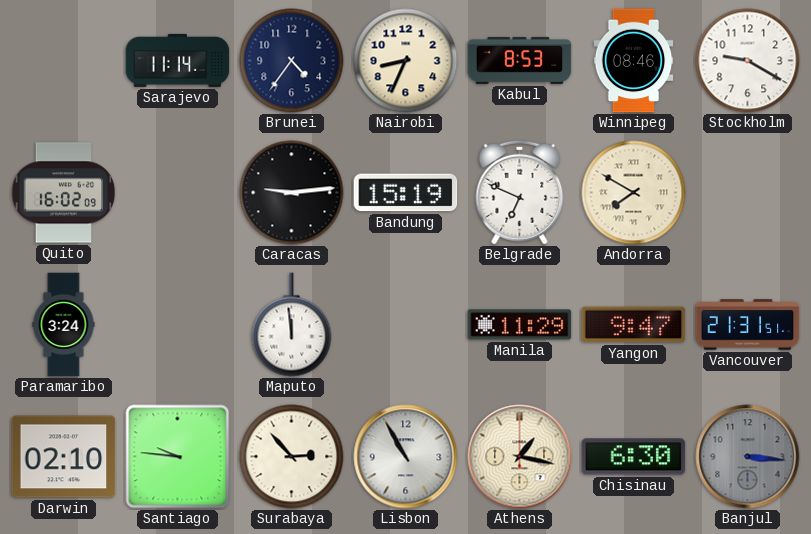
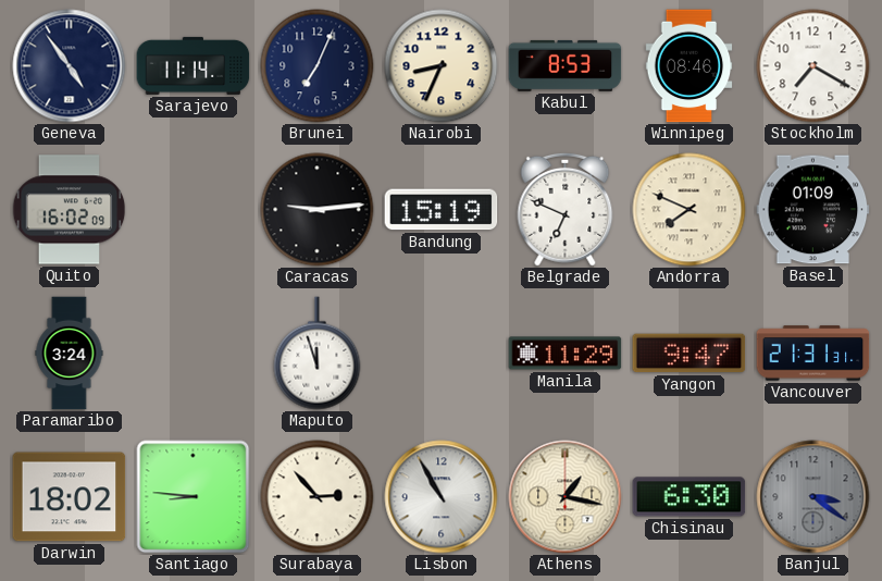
Geneva: none -> 4:54 (70, 66)
Brunei: 4:36 -> 7:04 (318, 66)
Stockholm: 9:20 -> 7:20 (813, 66)
Andorra: 7:50 -> 7:49 (690, 210)
Basel: none -> 01:09 (813, 210)
Maputo: 11:59 -> 11:57 (318, 354)
Vancouver: 21:31:51 -> 21:31:31 (813, 354)
Darwin: 02:10 -> 18:02 (70, 497)
Santiago: 9:46 -> 8:46 (194, 497)
Banjul: 3:16 -> 3:21 (813, 497)
